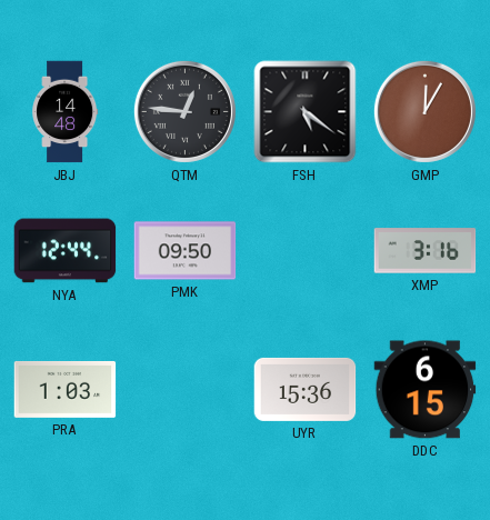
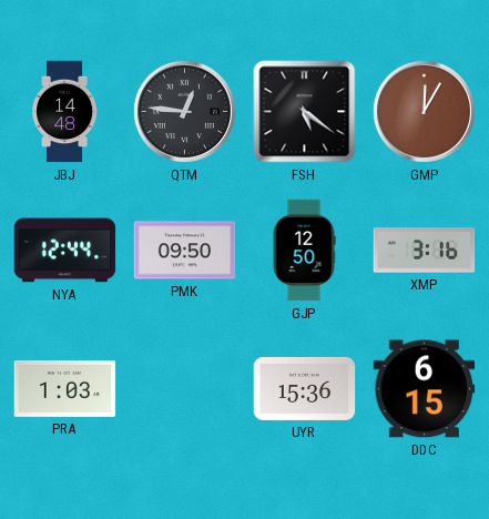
GJP: none -> 12:50 (304, 251)
